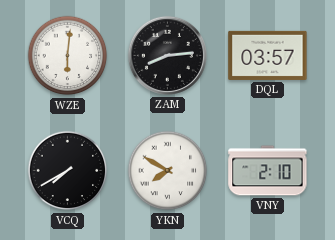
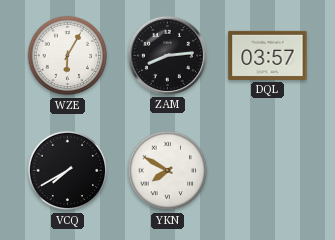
WZE: 6:01 -> 6:05 (68, 56)
VNY: 2:10 -> none (268, 171)
